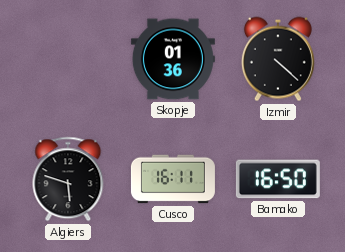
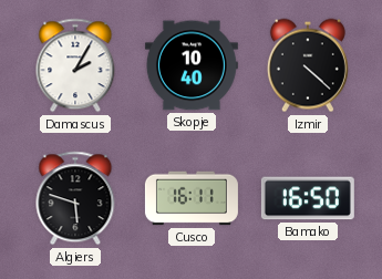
Damascus: none -> 2:05 (75, 65)
Skopje: 01:36 -> 10:40 (192, 65)
